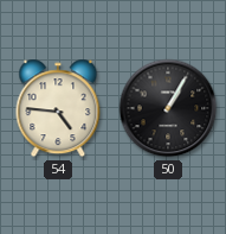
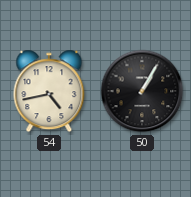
54: 4:46 -> 4:43 (49, 91)
